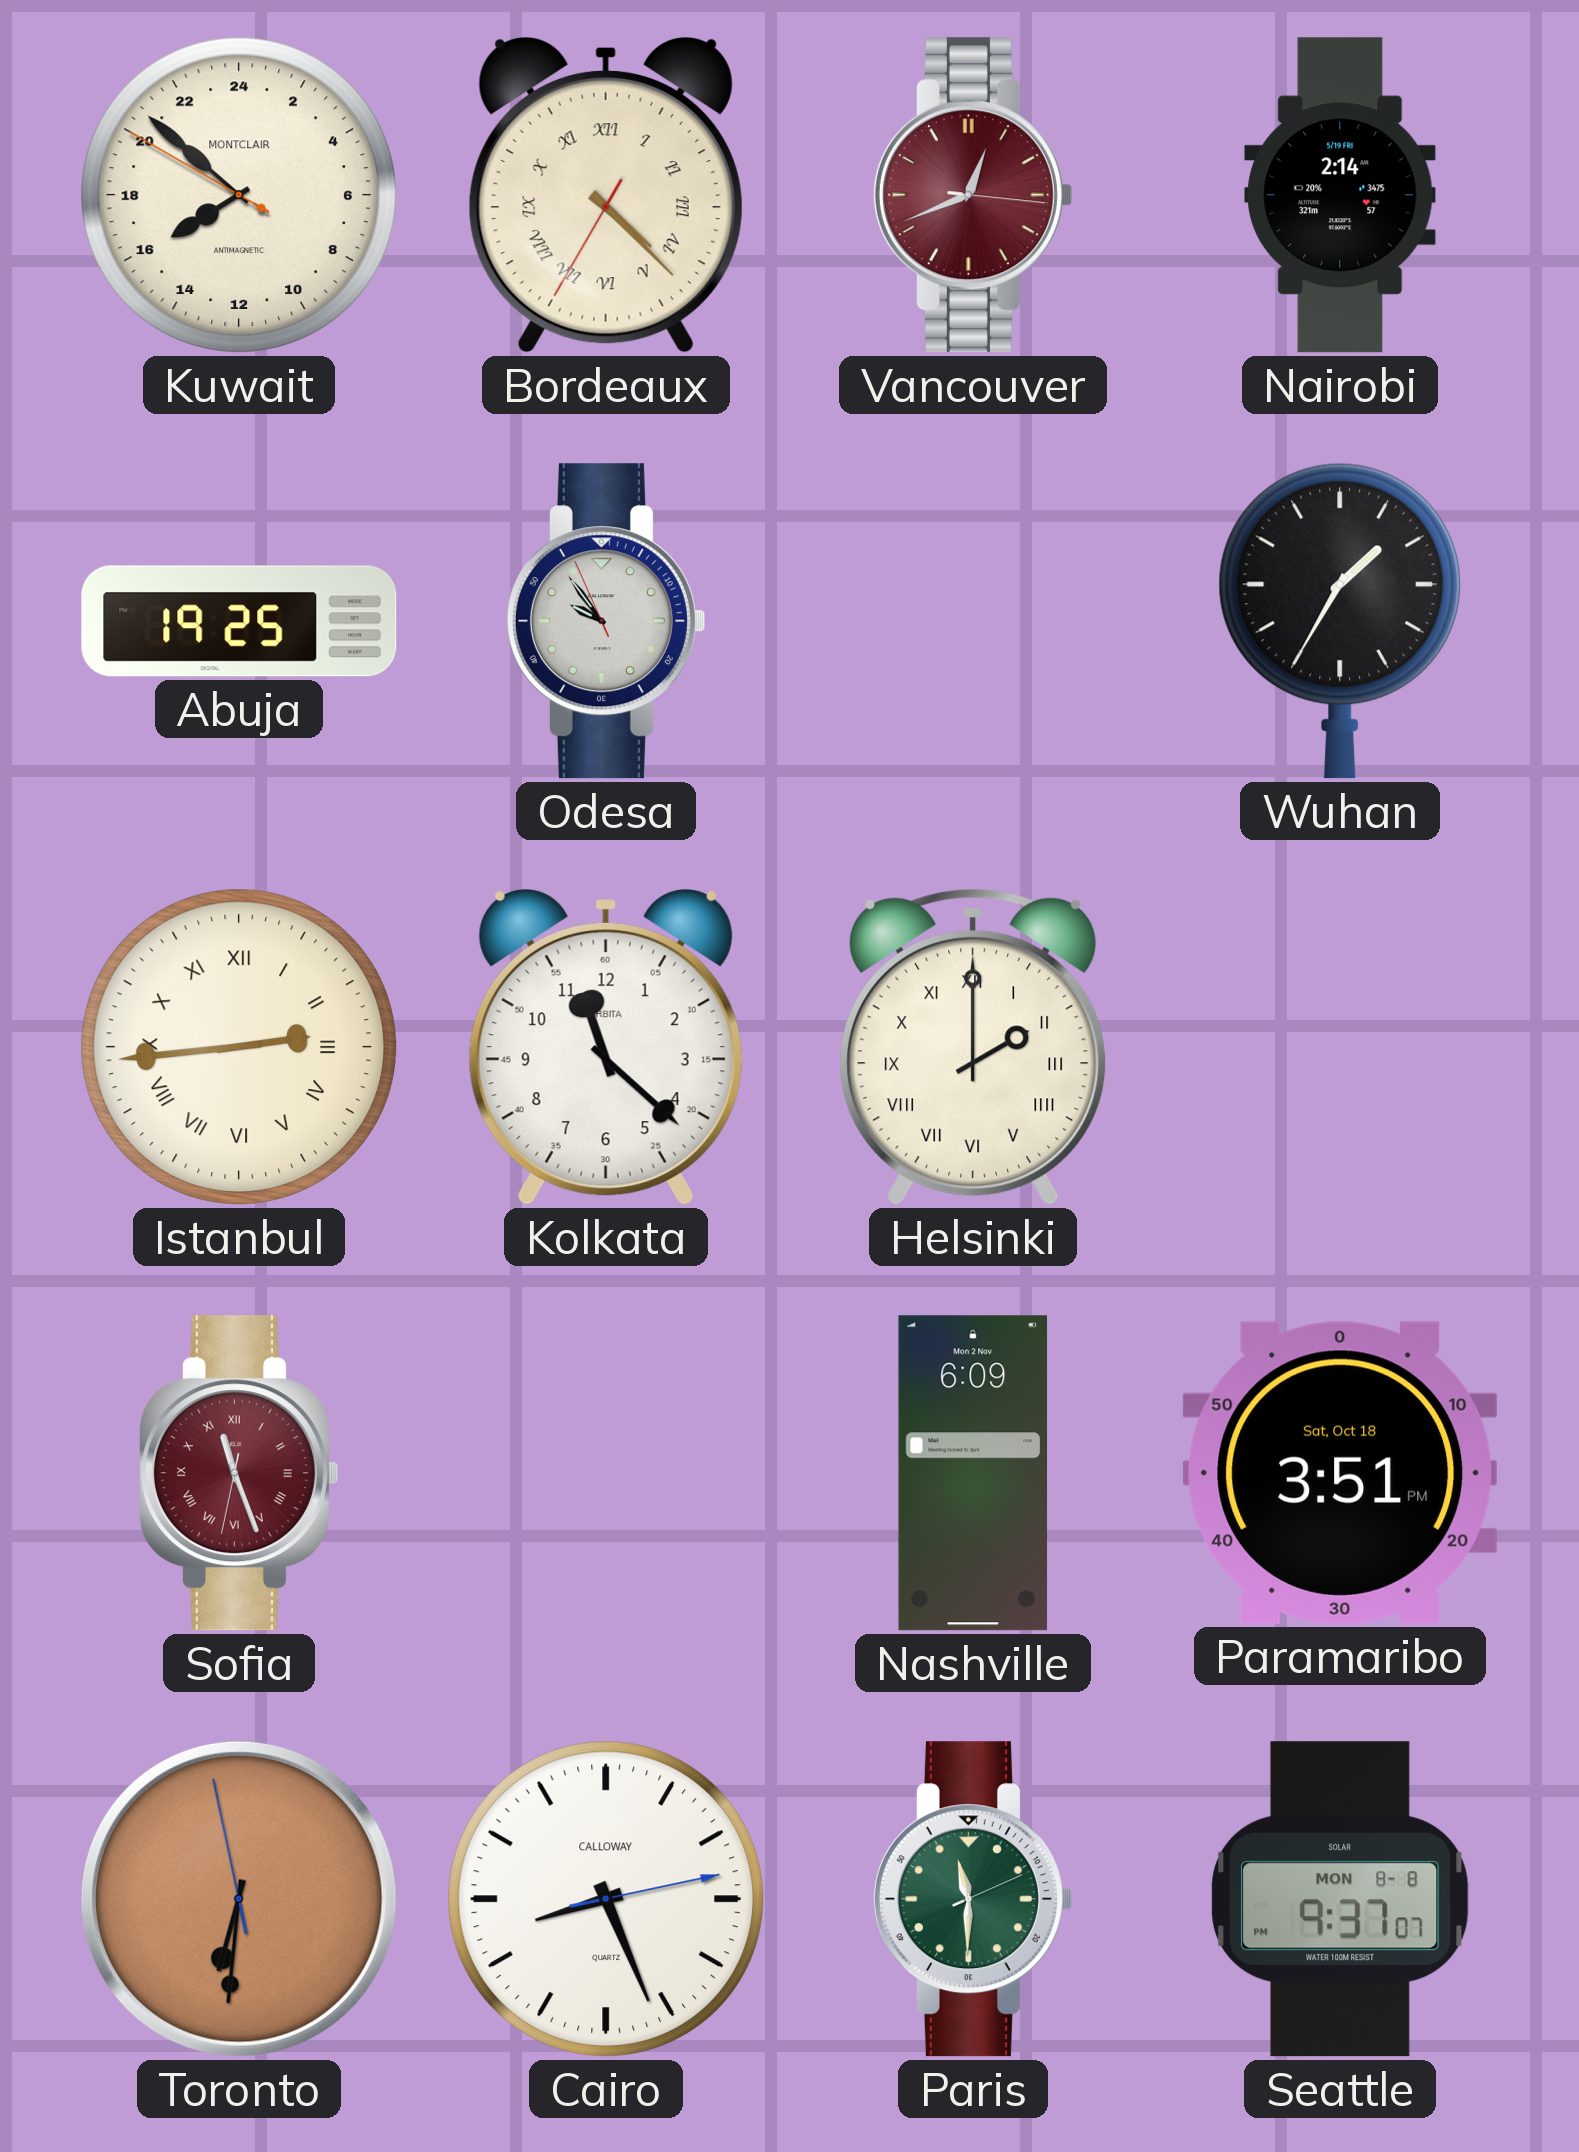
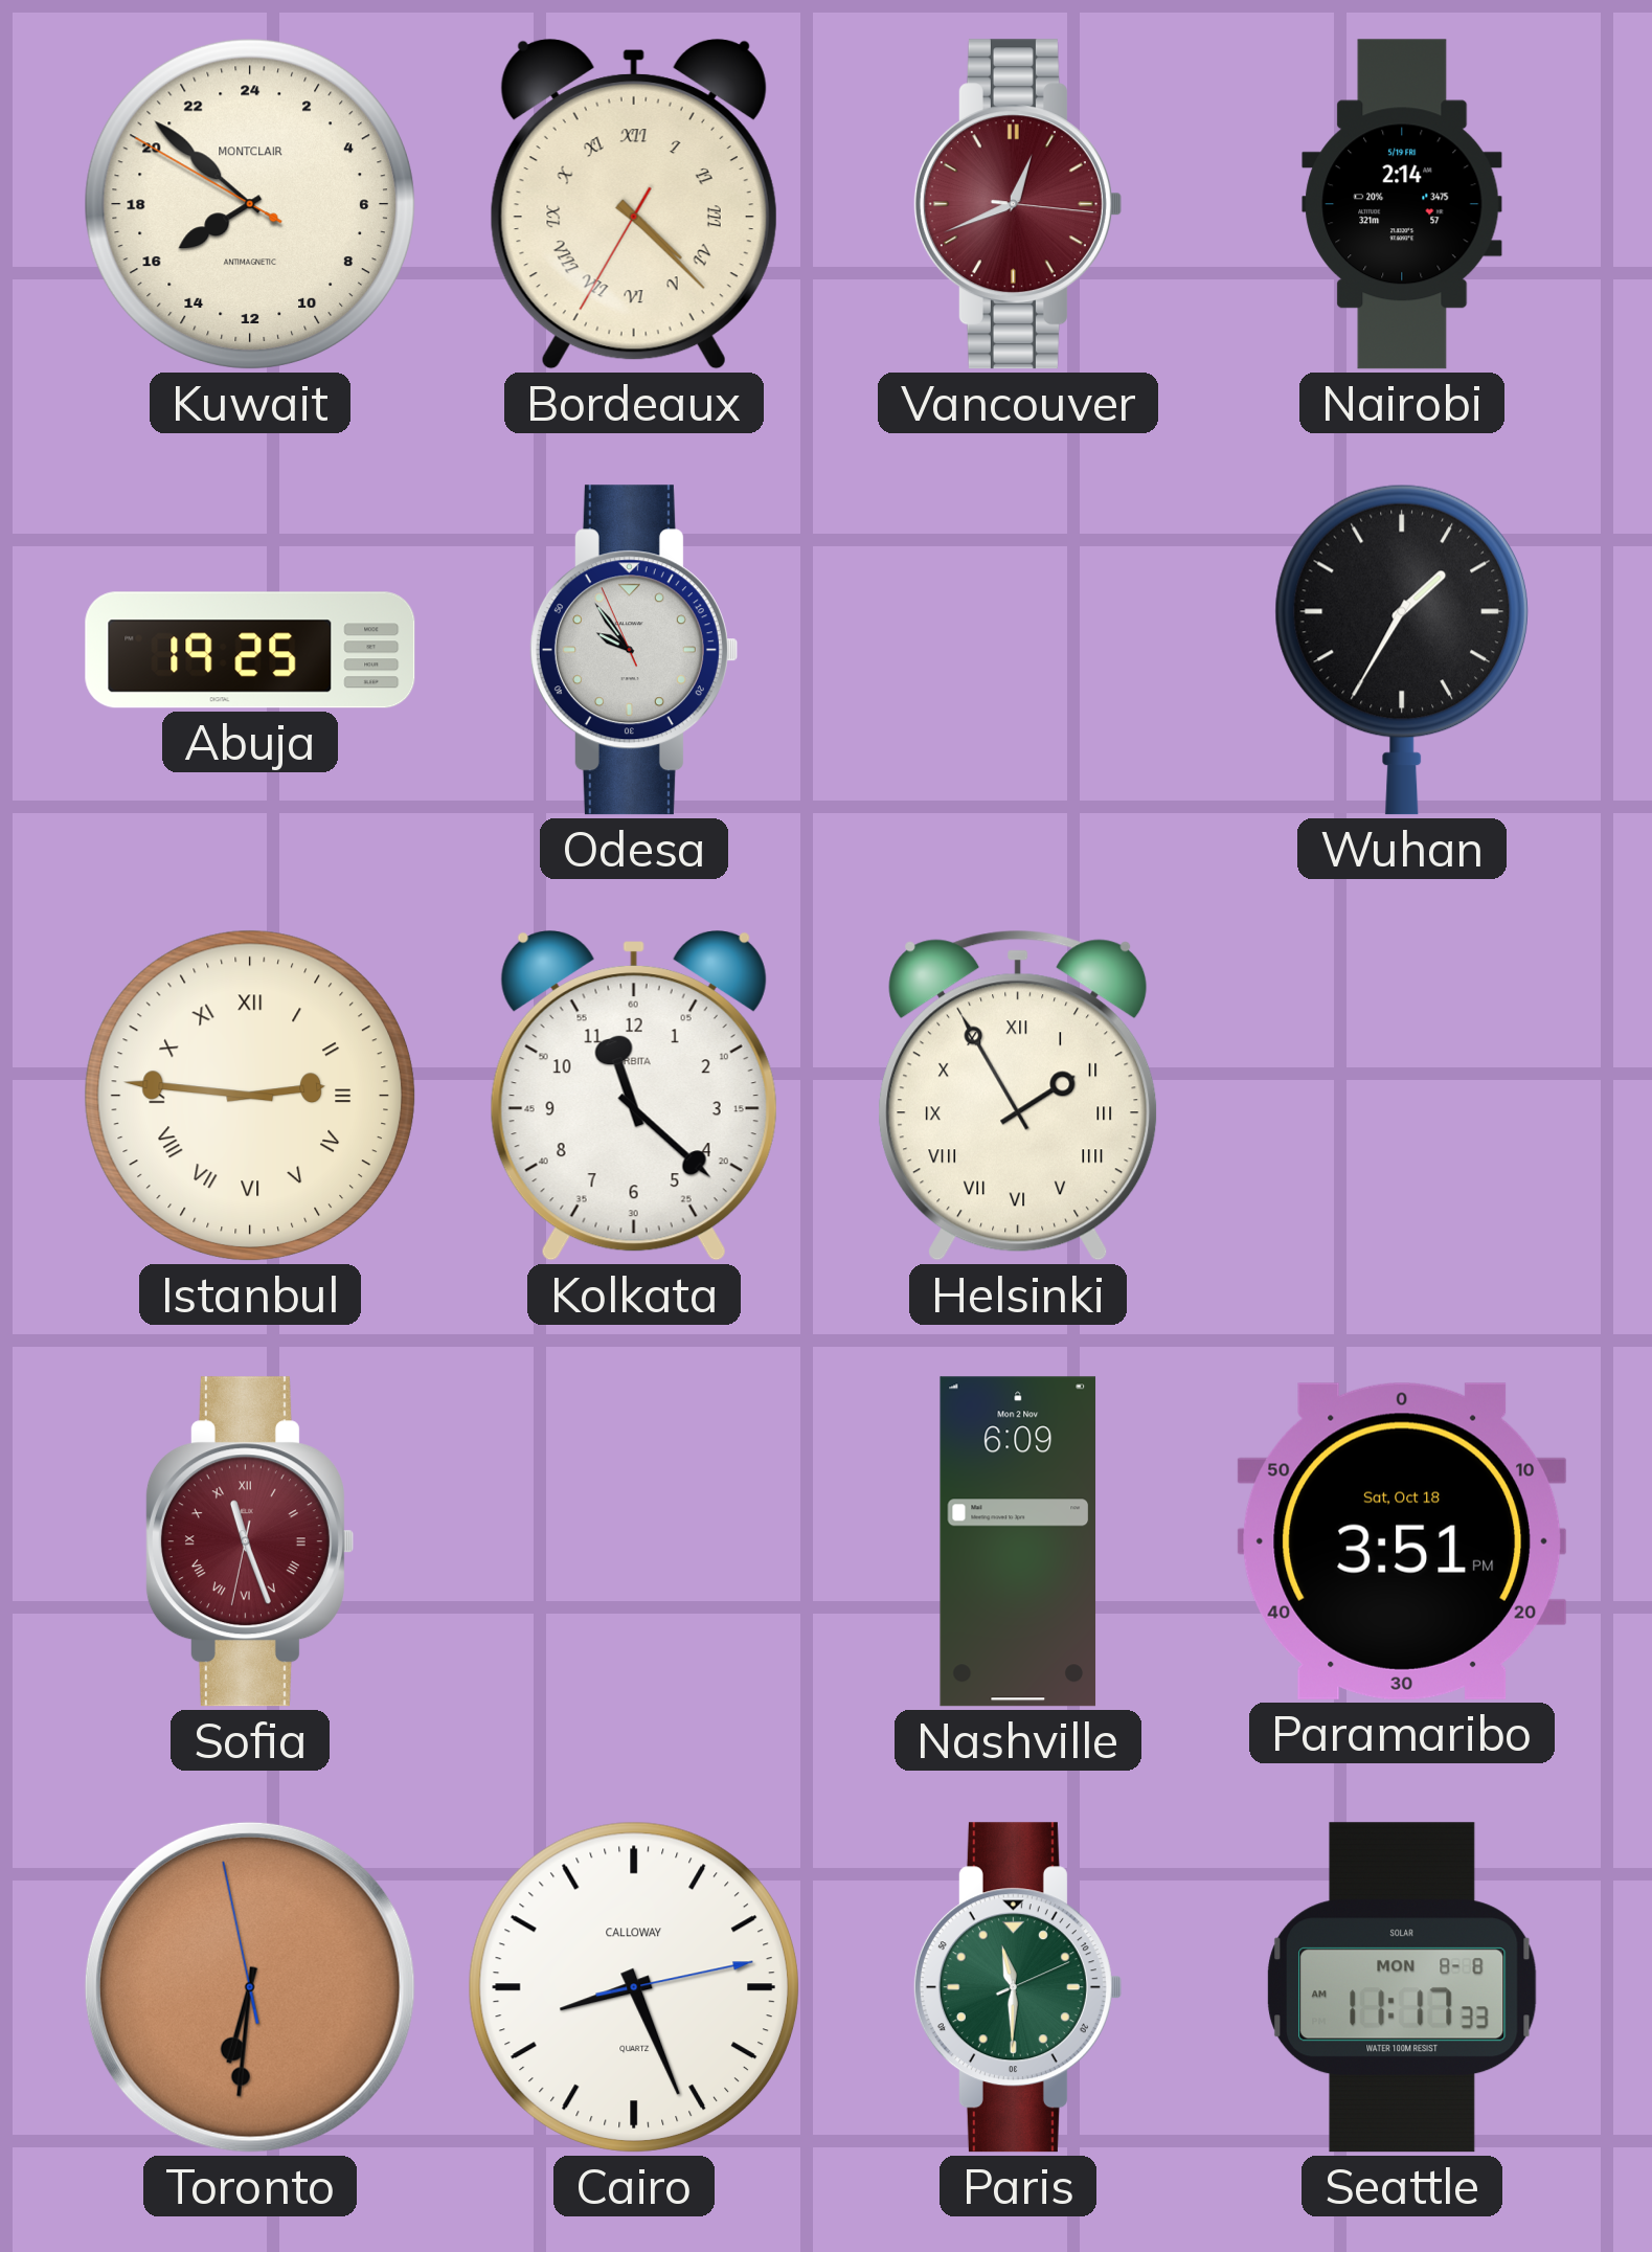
Istanbul: 2:44 -> 2:46 (250, 1096)
Helsinki: 2:00 -> 1:55 (1018, 1096)
Seattle: 9:37 -> 11:17 (1402, 1987)
